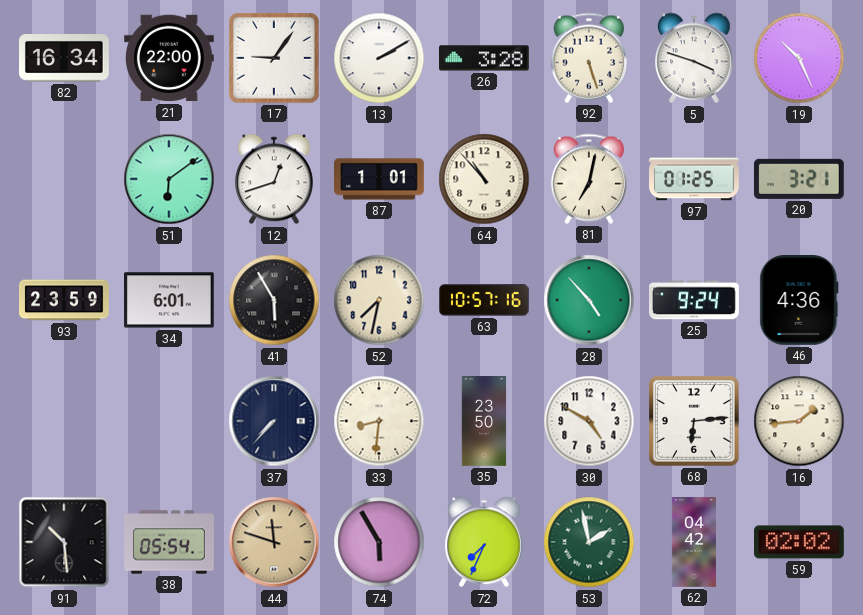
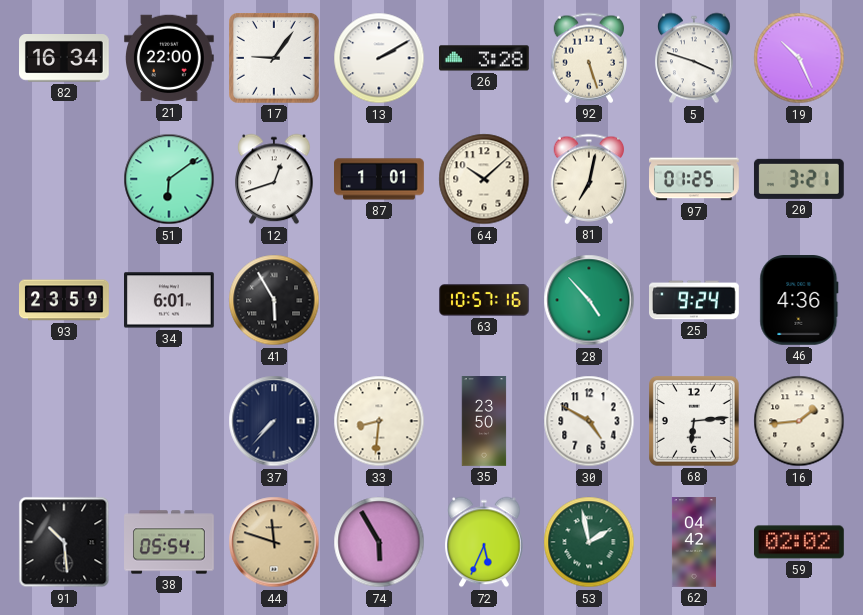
64: 10:53 -> 10:08 (484, 179)
52: 7:32 -> none (379, 300)
72: 7:34 -> 5:34 (484, 542)
